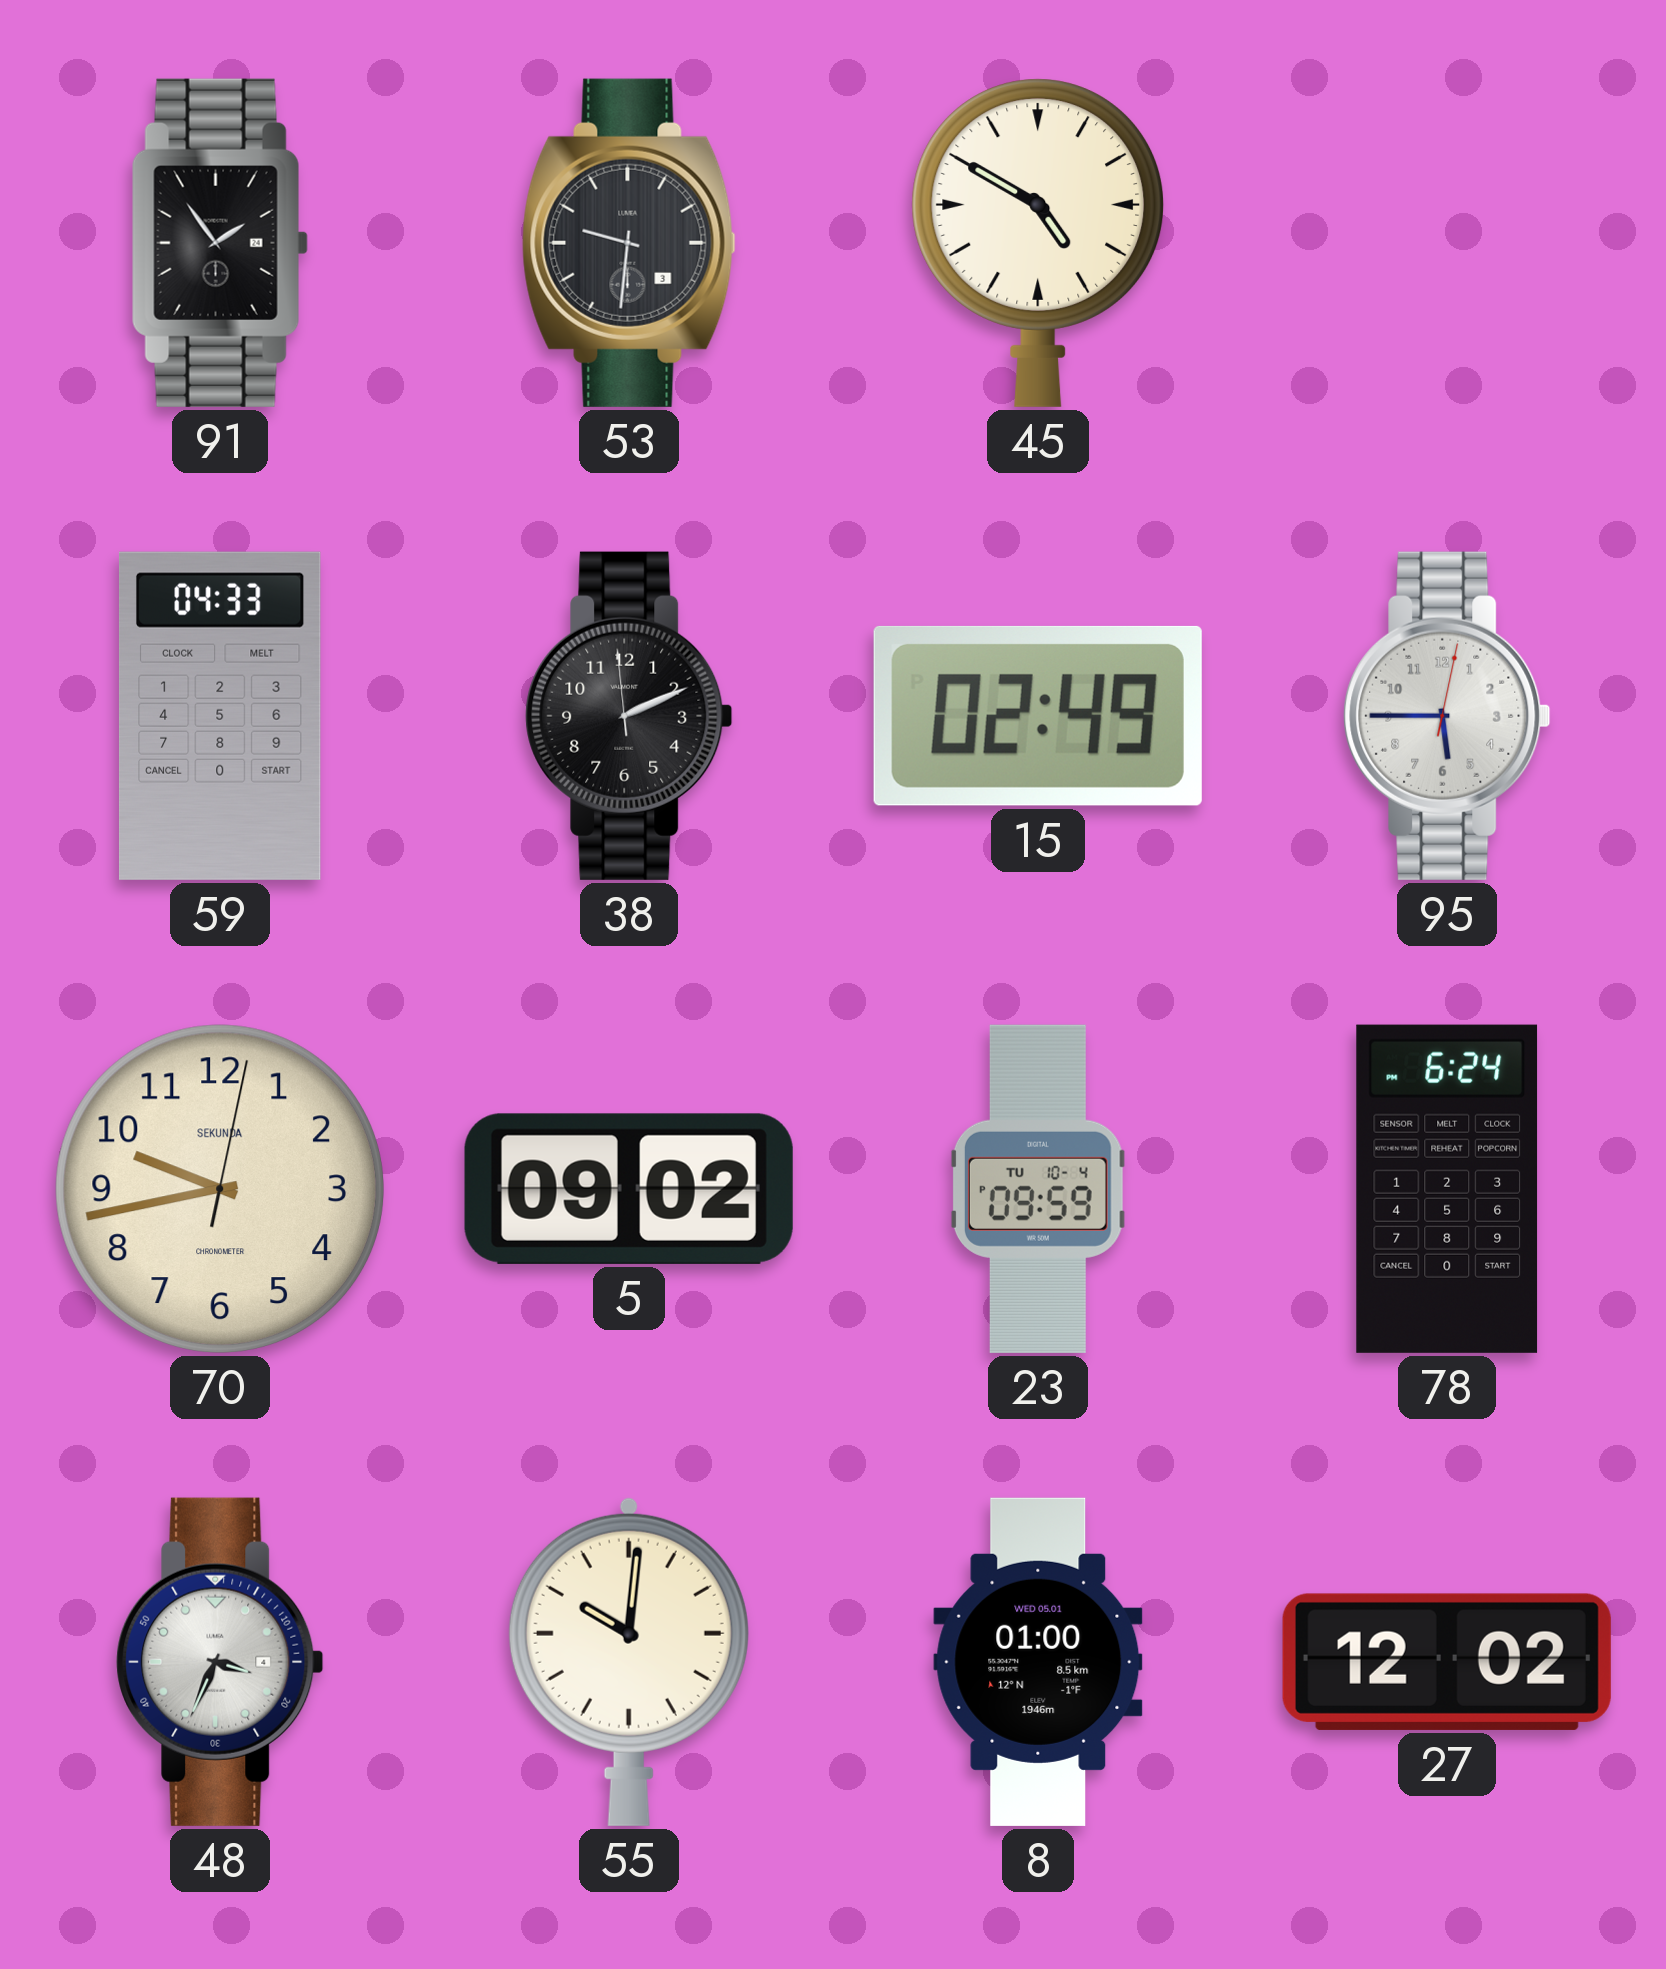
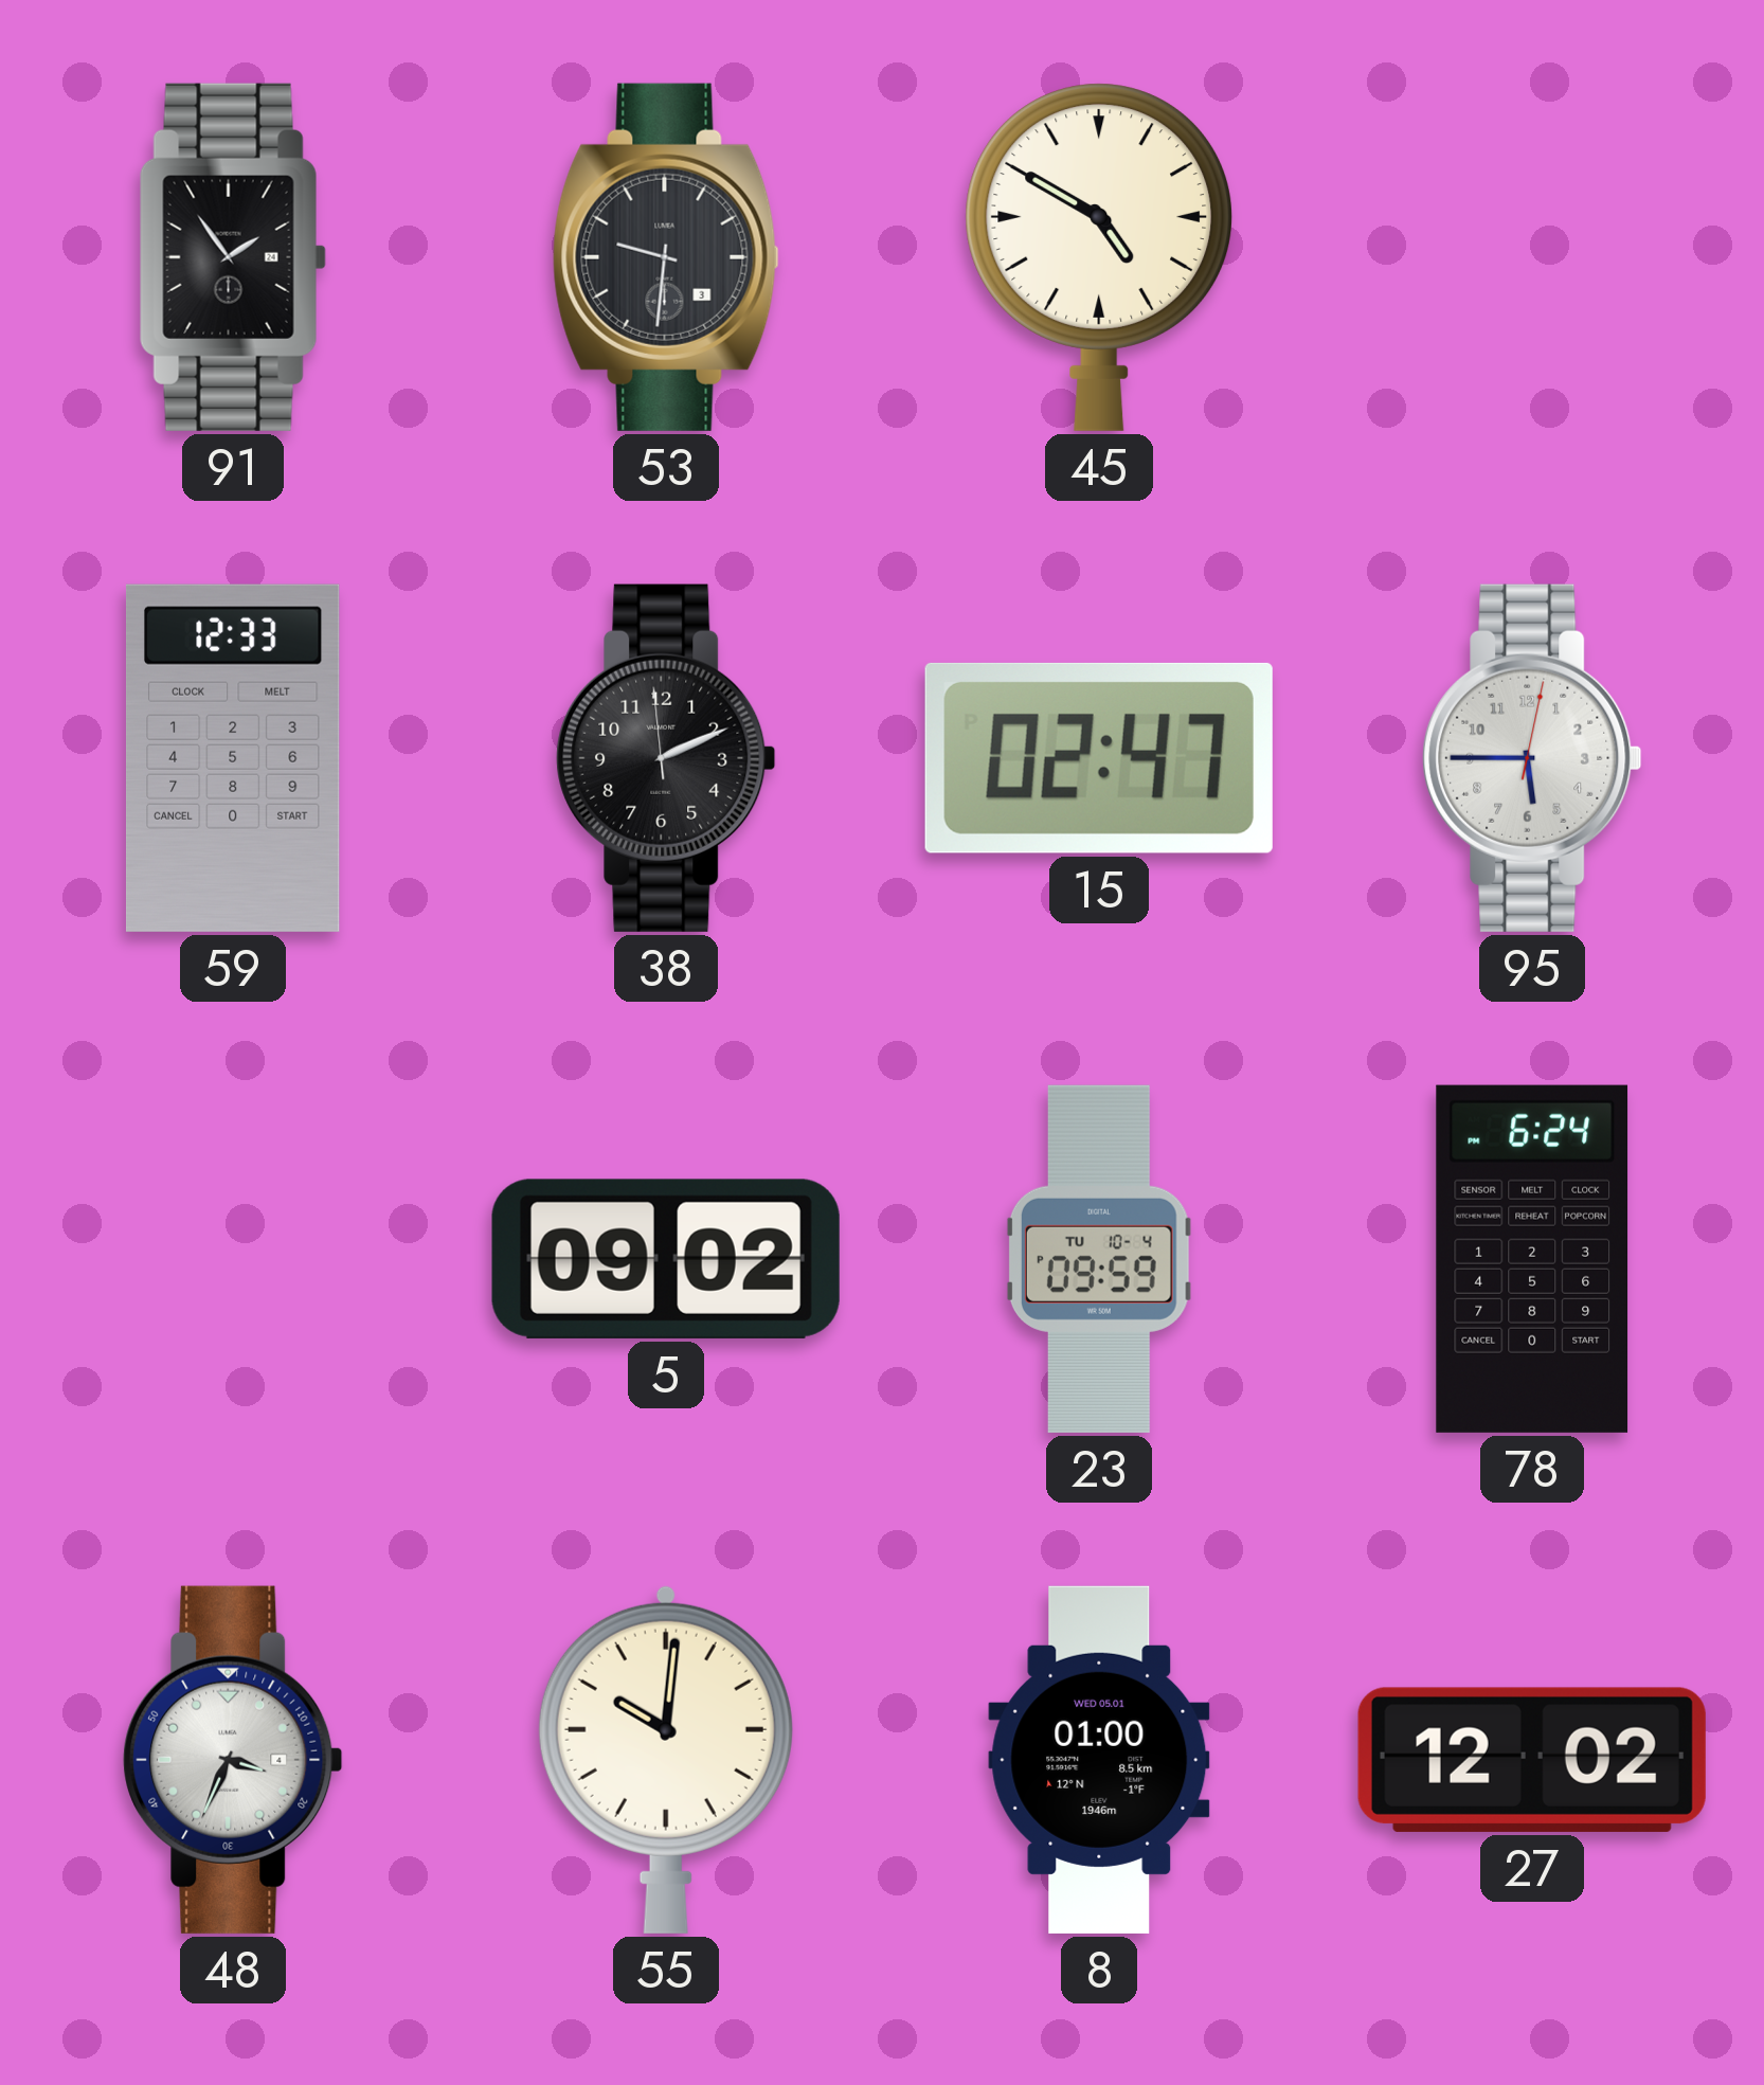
59: 04:33 -> 12:33 (233, 758)
15: 02:49 -> 02:47 (1099, 758)
70: 9:43 -> none (220, 1189)
